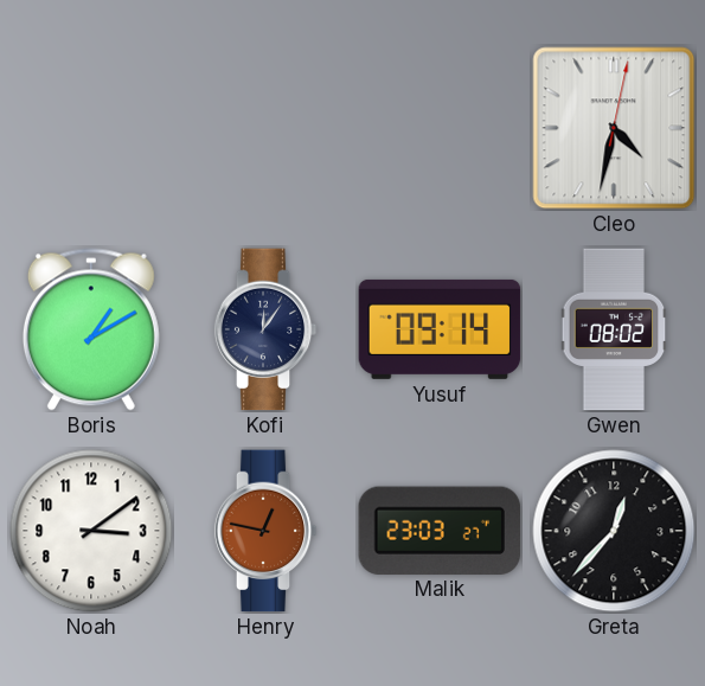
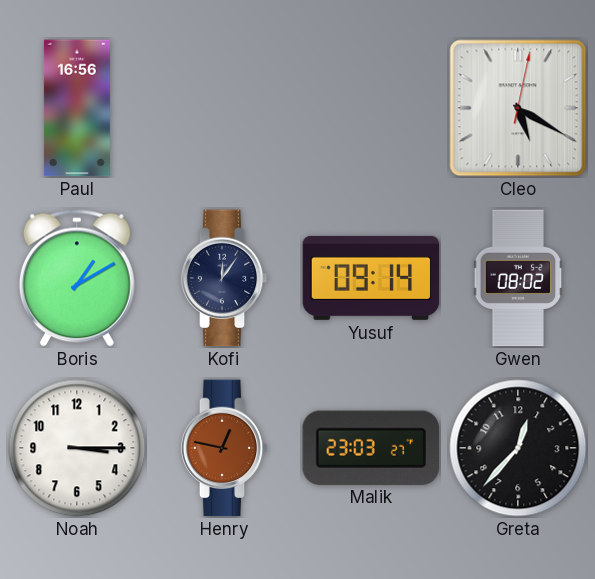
Paul: none -> 16:56 (77, 108)
Cleo: 4:32 -> 5:20 (518, 108)
Noah: 3:09 -> 3:15 (77, 448)
